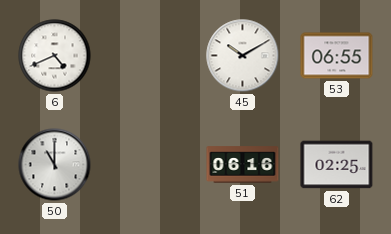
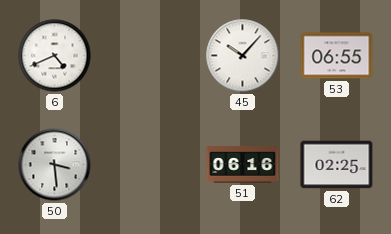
45: 10:10 -> 10:07 (243, 56)
50: 11:00 -> 3:29 (55, 165)
